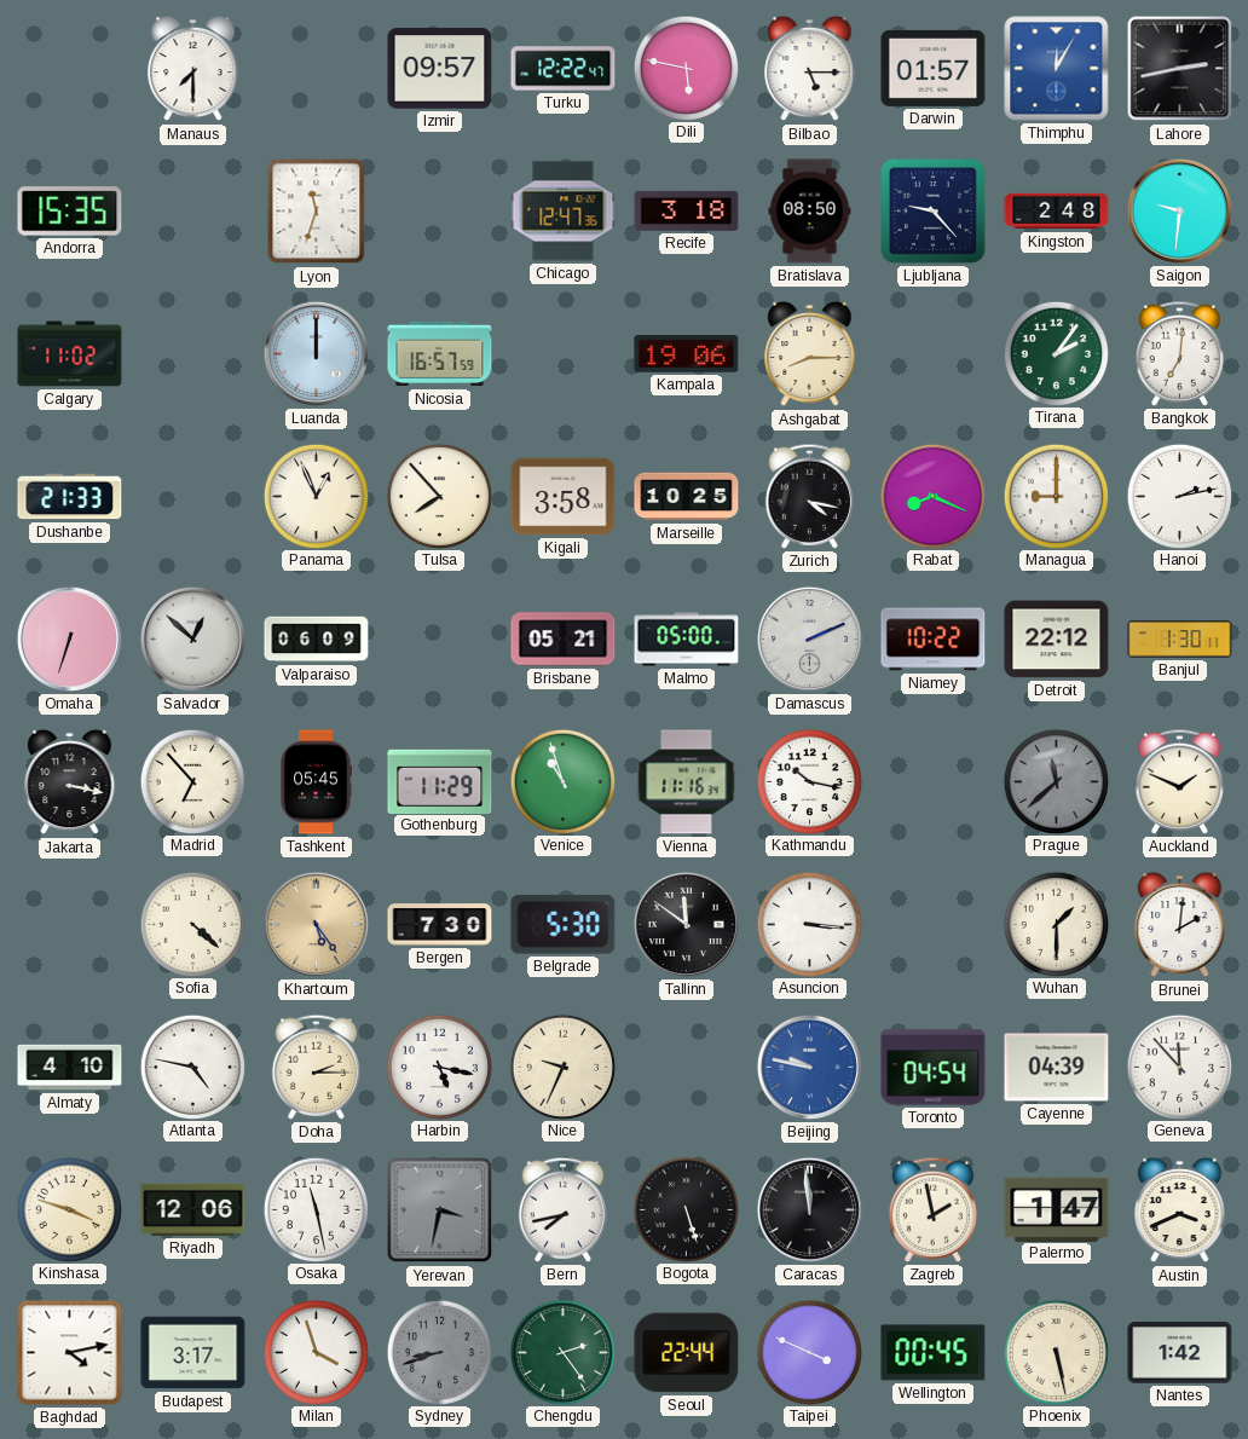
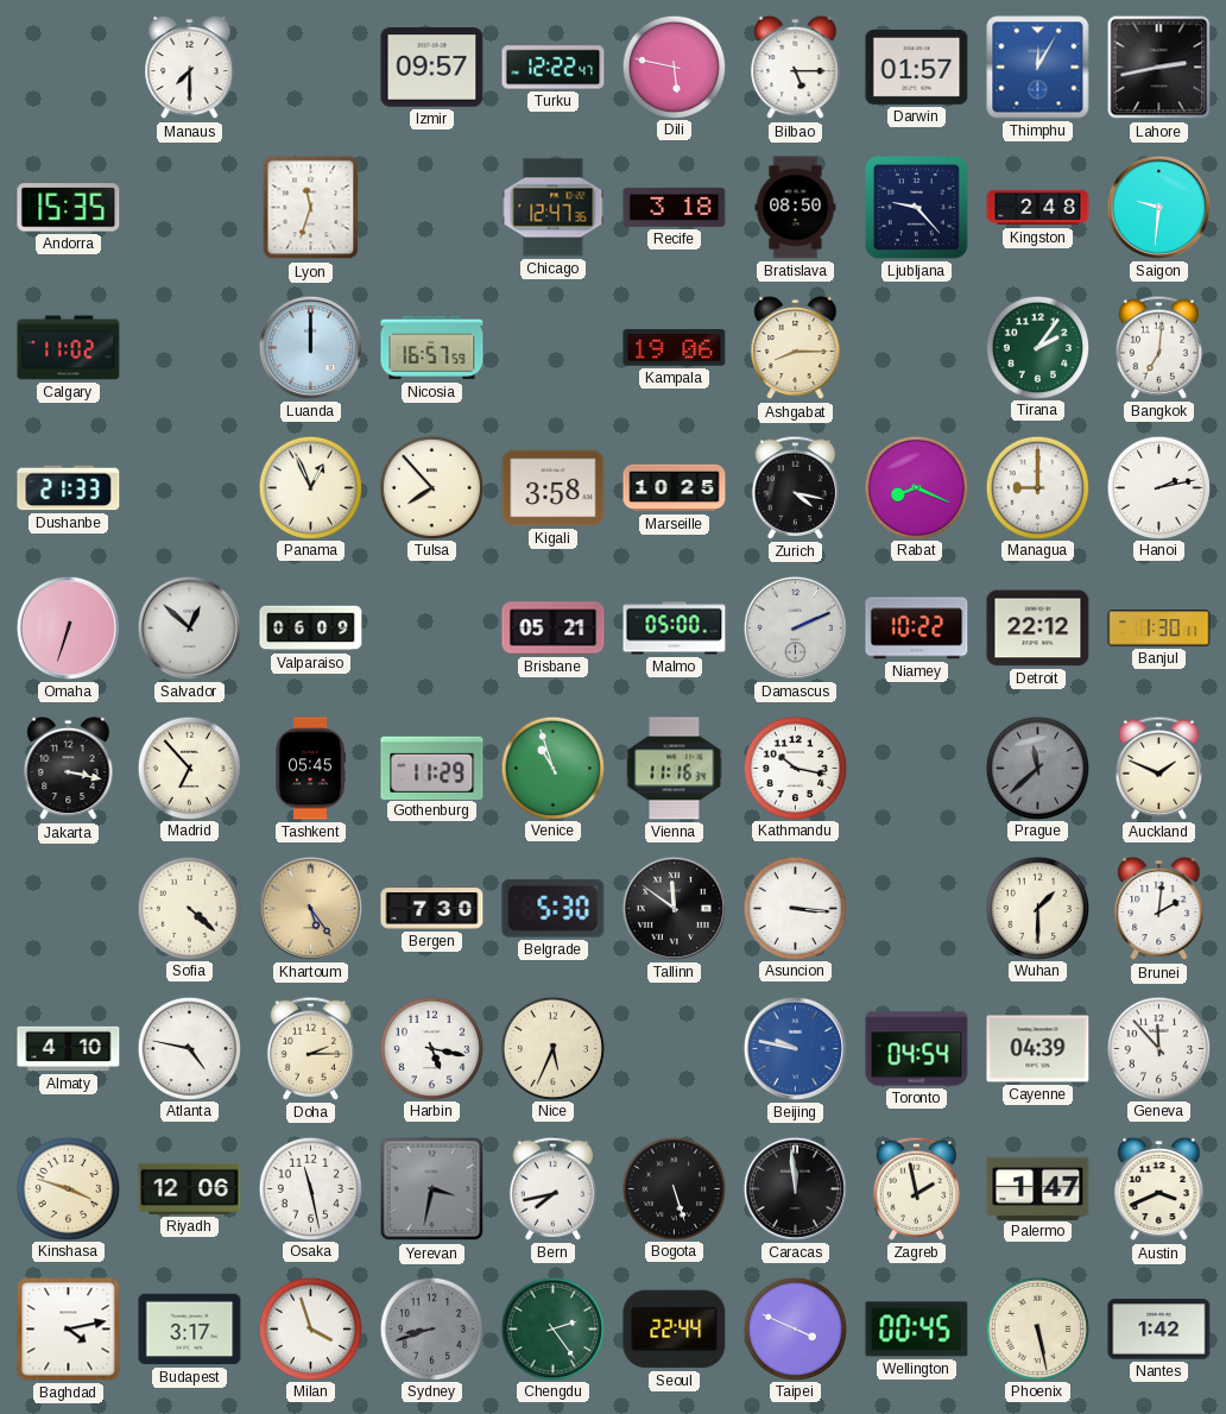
Nice: 9:34 -> 5:34 (552, 1048)
